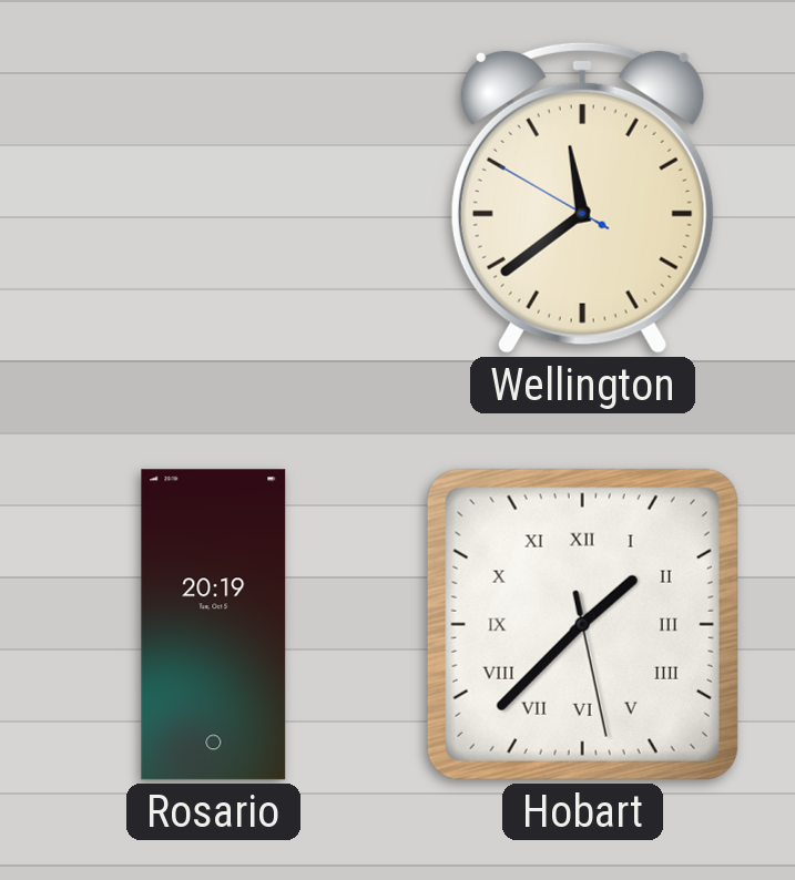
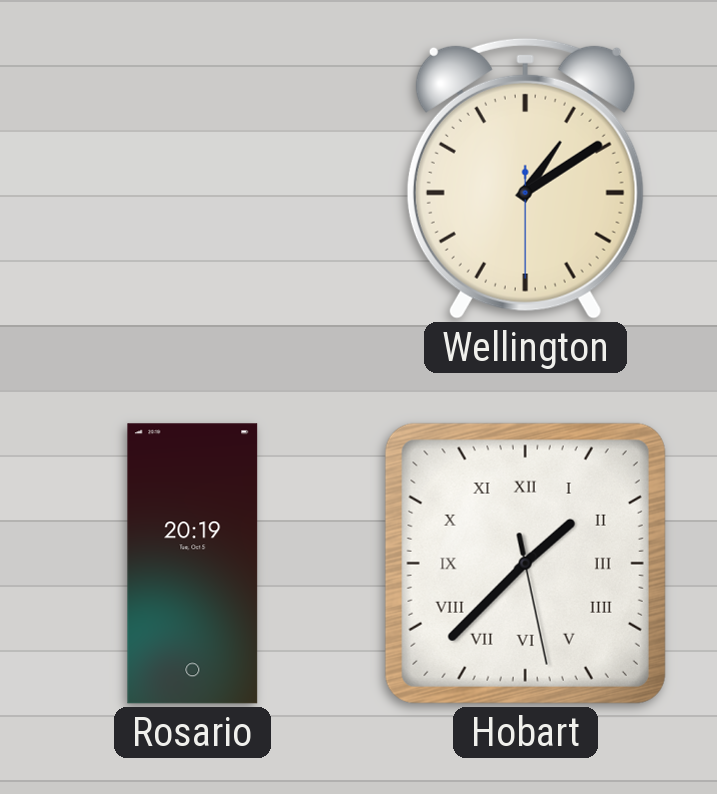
Wellington: 11:38 -> 1:09 (525, 178)
